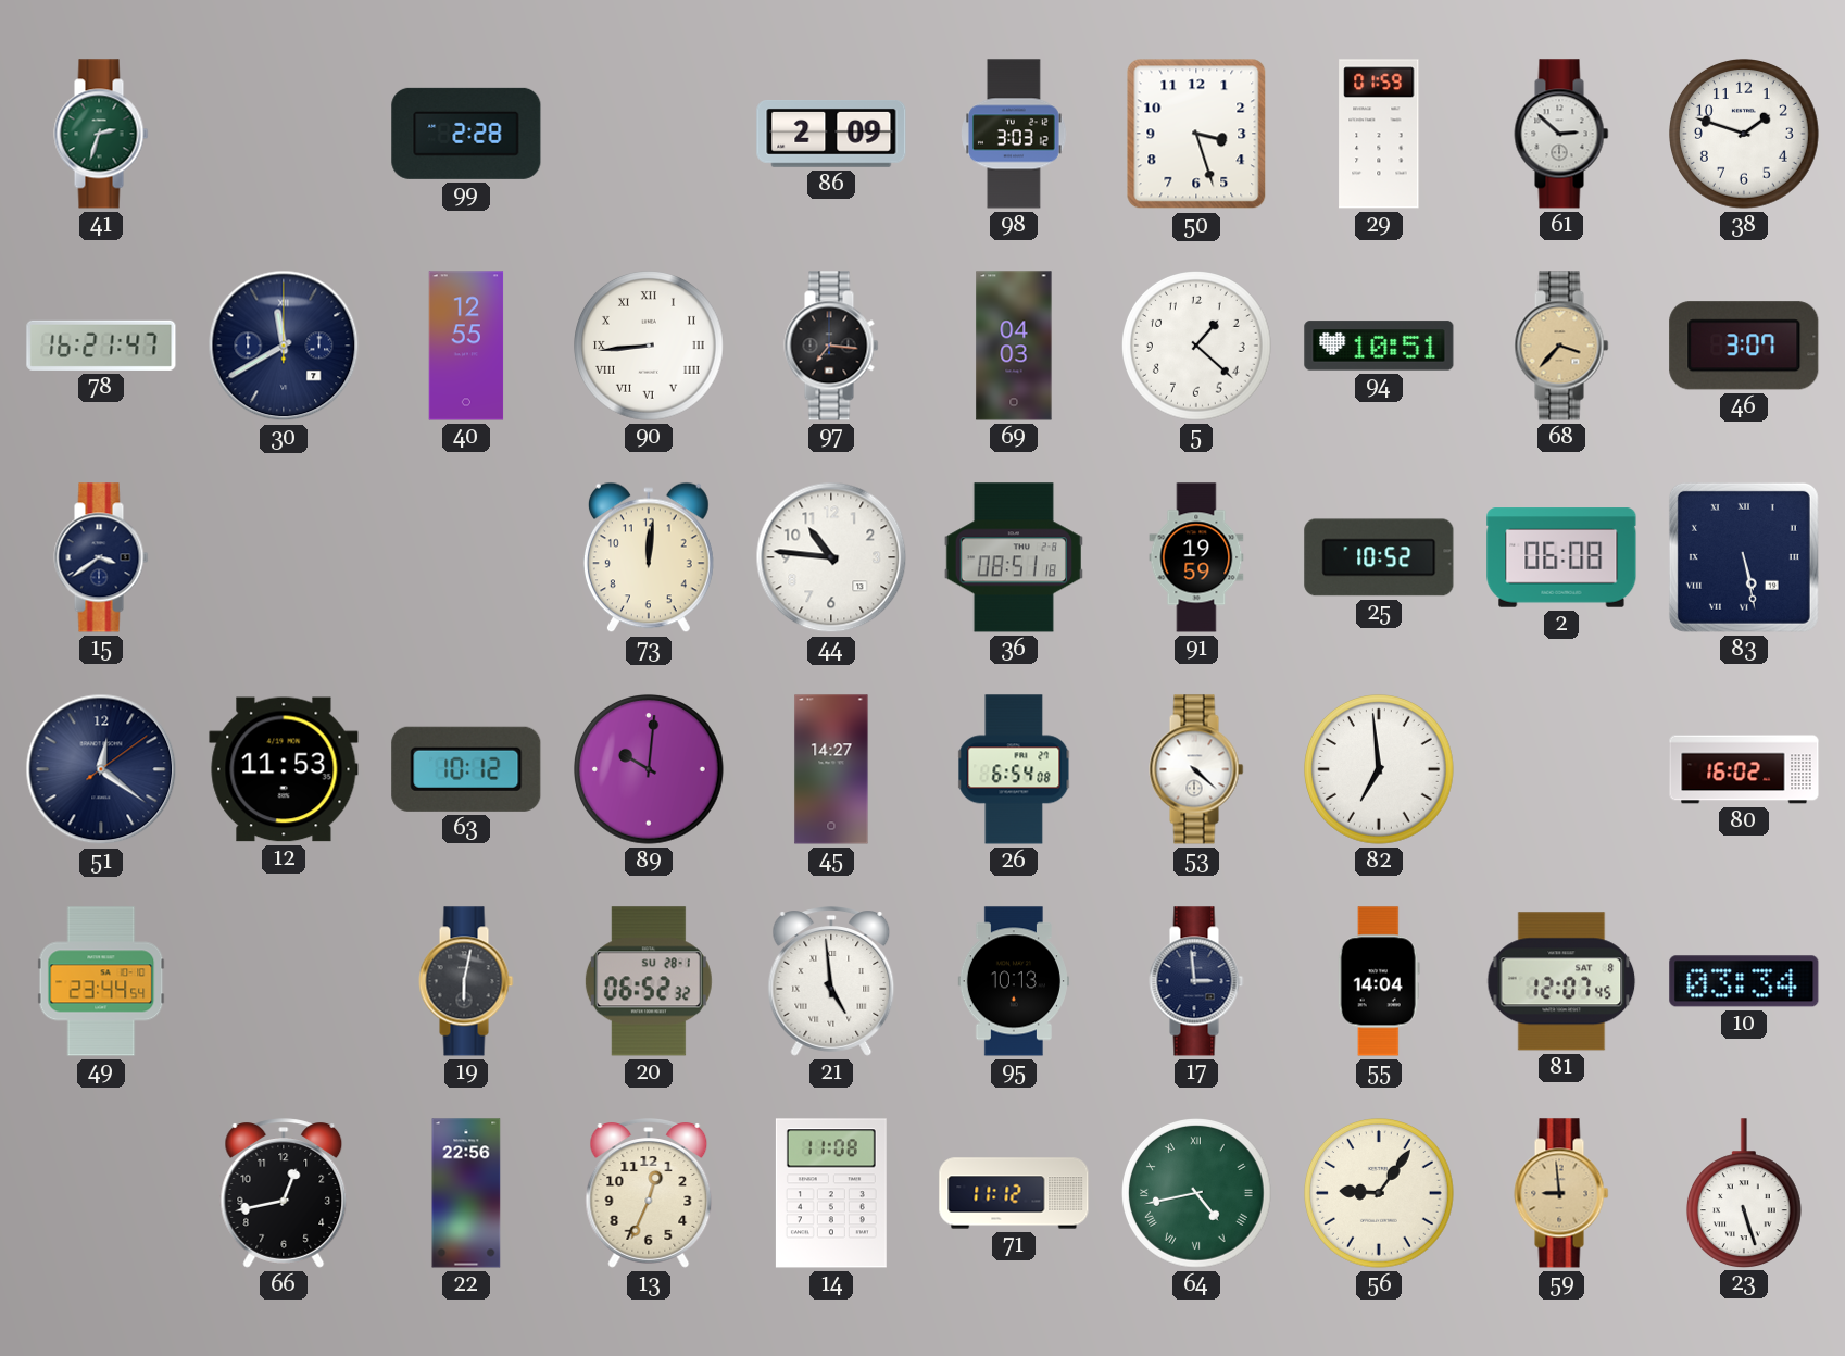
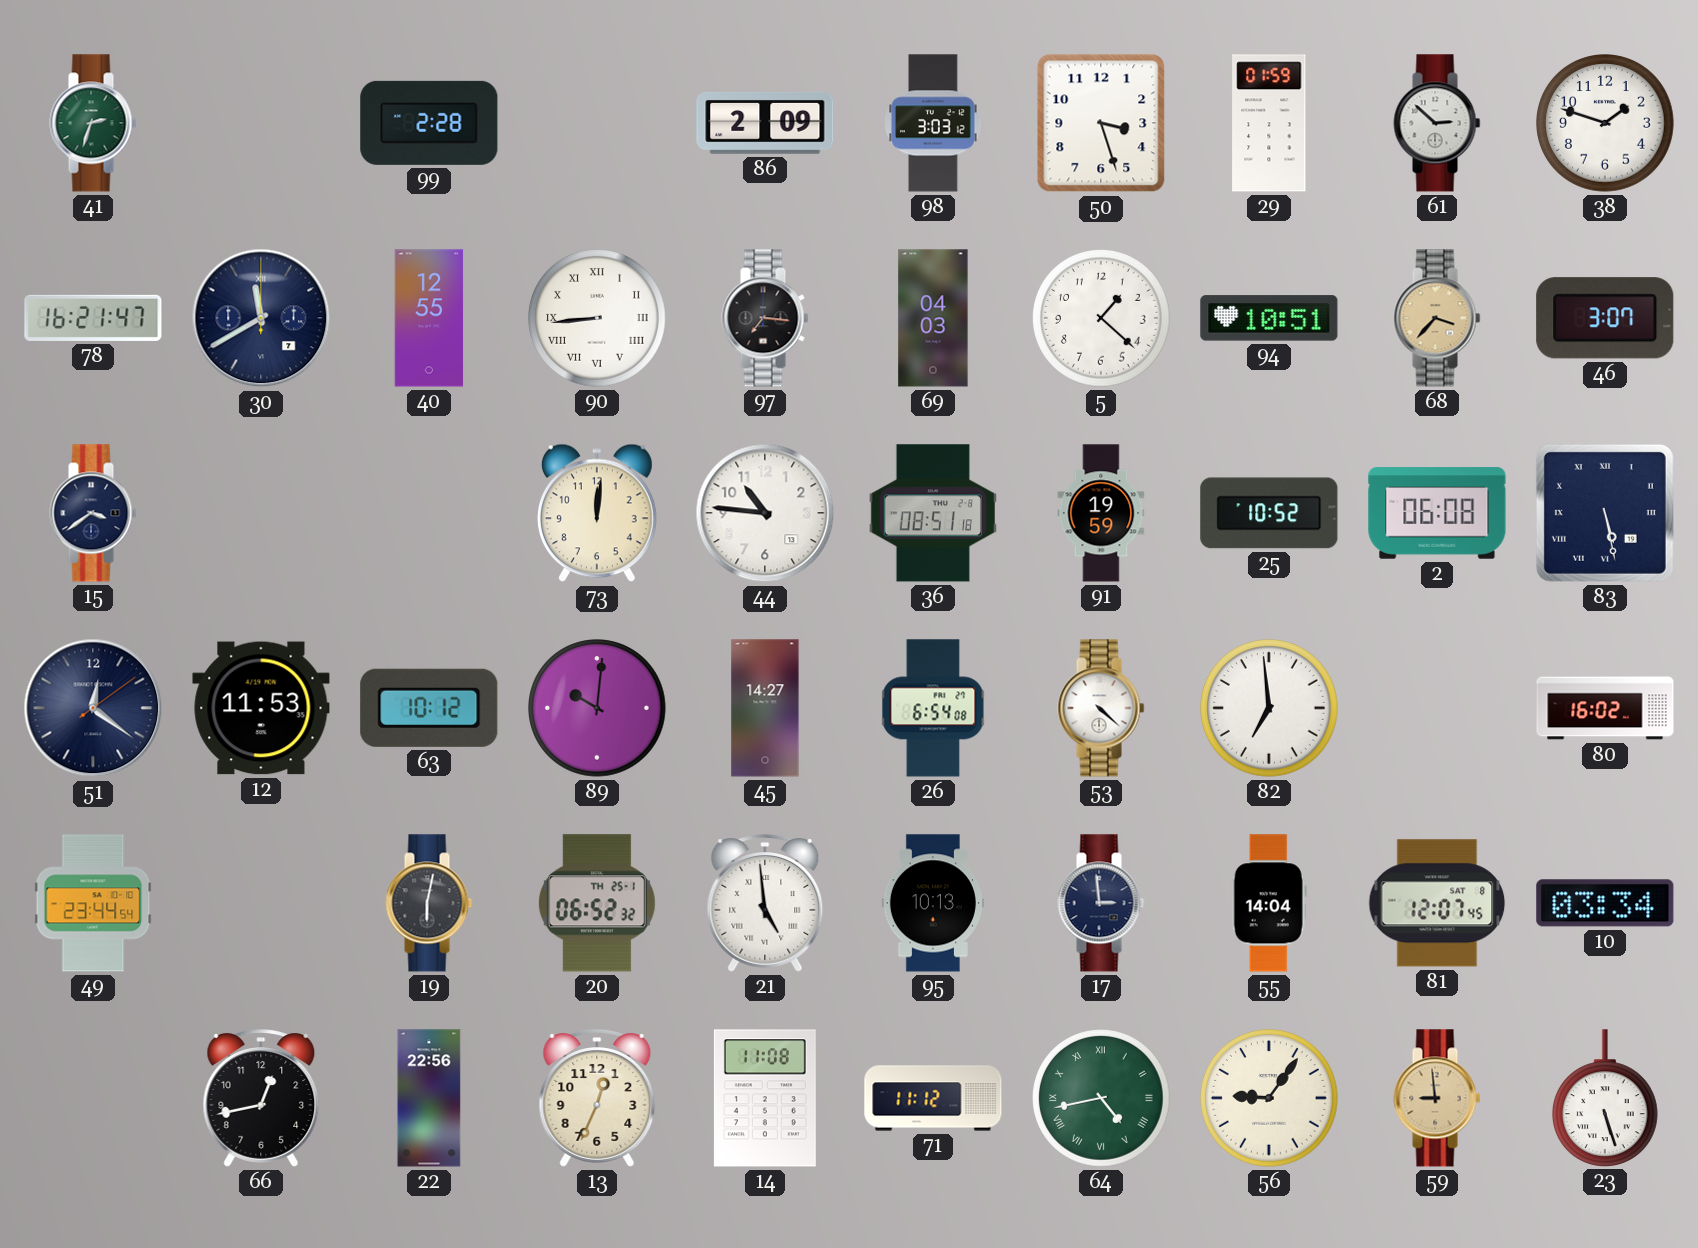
20 date: SU 28-1 -> TH 25-1 (597, 903)
